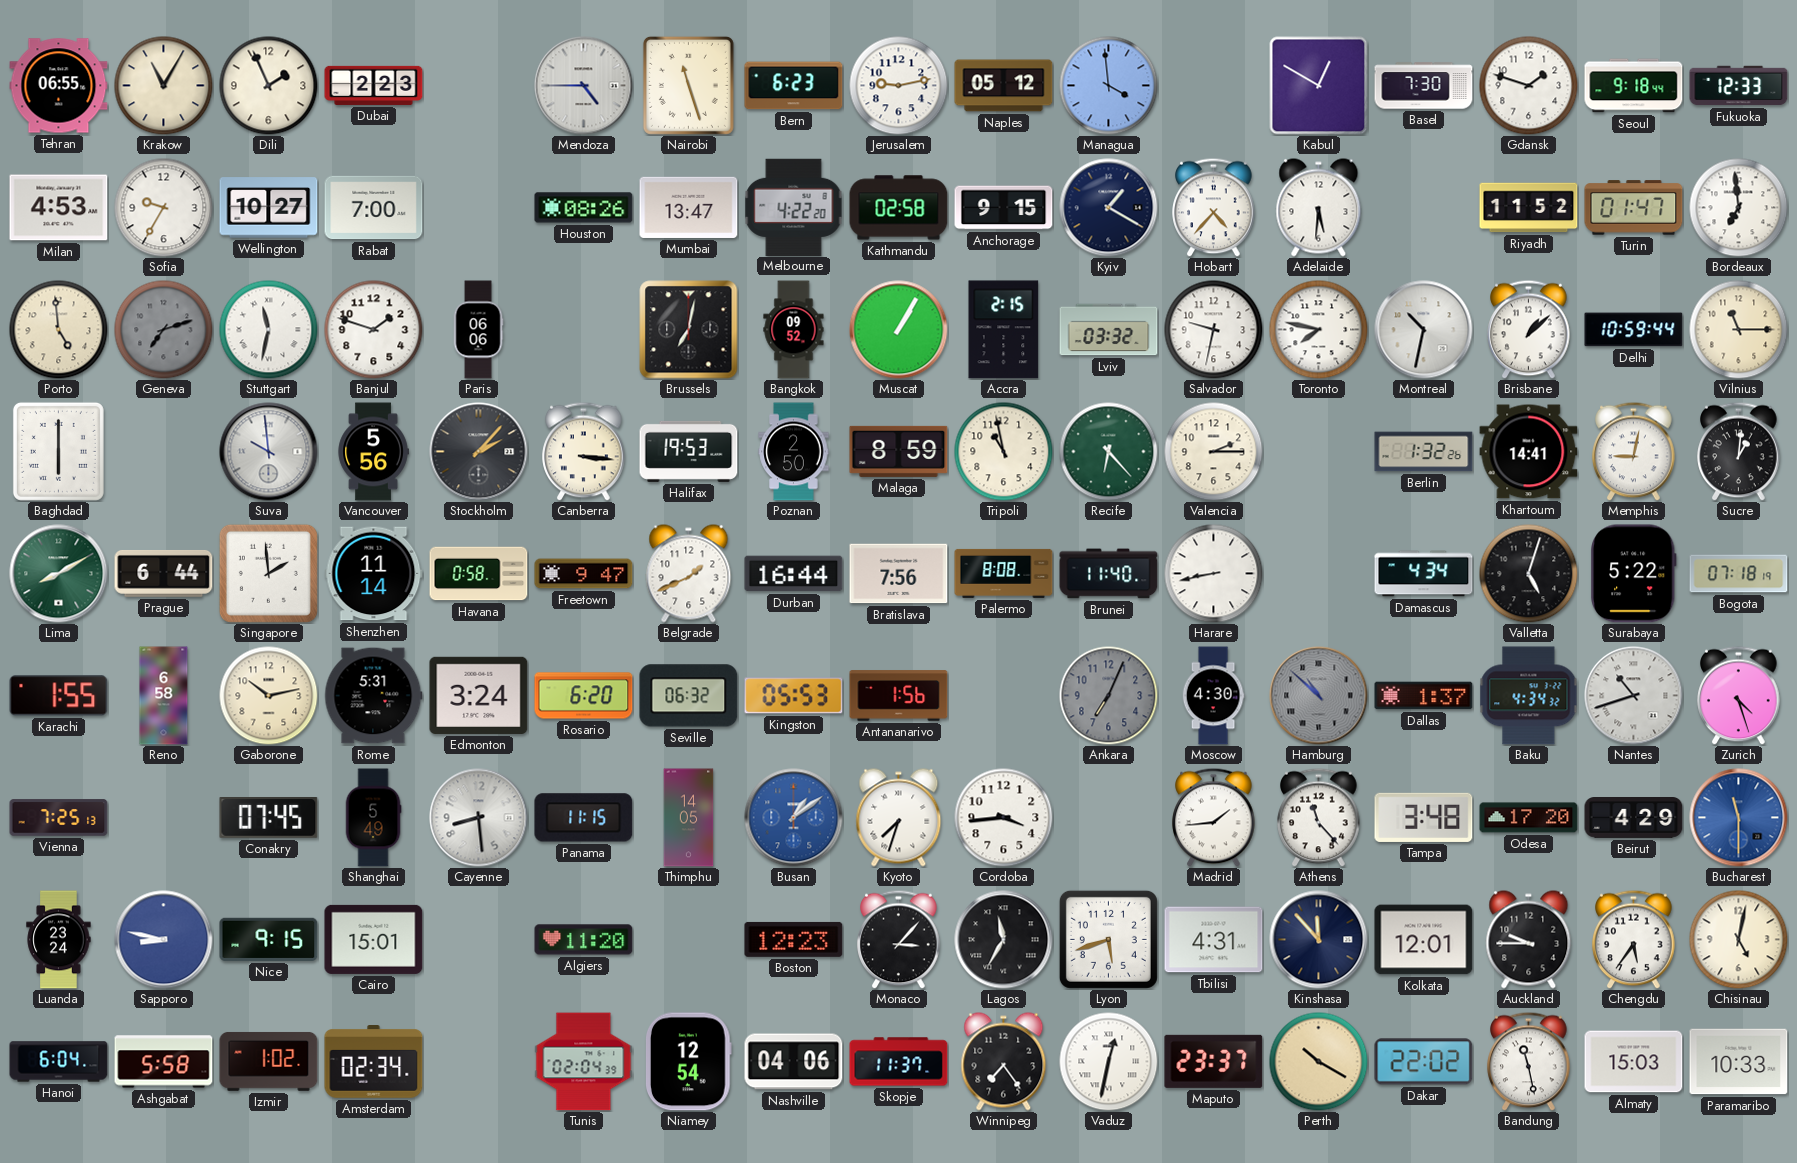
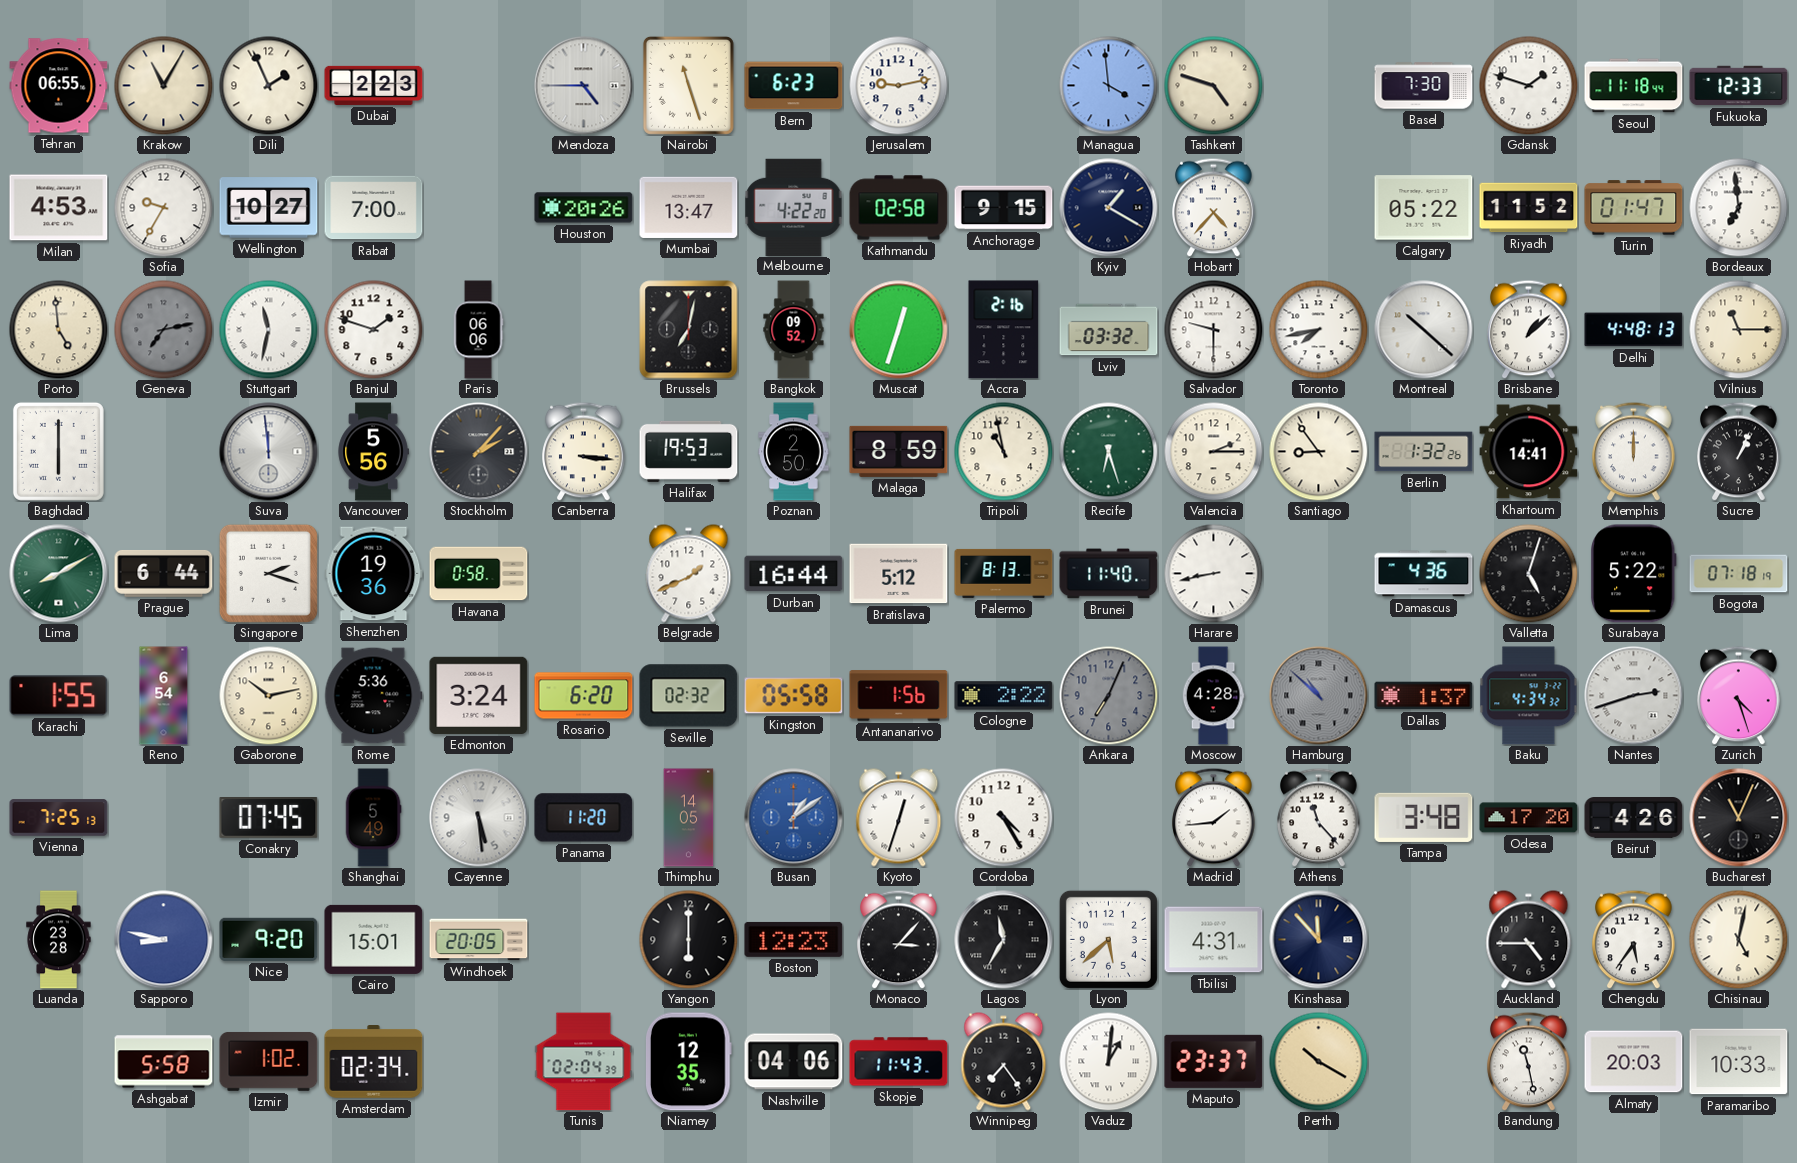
Naples: 05:12 -> none (1004, 86)
Tashkent: none -> 4:48 (1214, 86)
Kabul: 12:50 -> none (1319, 86)
Seoul: 9:18 -> 11:18 (1634, 86)
Houston: 08:26 -> 20:26 (584, 208)
Adelaide: 5:31 -> none (1319, 208)
Calgary: none -> 05:22 (1424, 208)
Geneva: 7:12 -> 7:13 (164, 330)
Muscat: 1:05 -> 12:33 (899, 330)
Accra: 2:15 -> 2:16 (1004, 330)
Salvador: 9:32 -> 9:30 (1214, 330)
Toronto: 7:47 -> 7:43 (1319, 330)
Montreal: 10:32 -> 10:22 (1424, 330)
Delhi: 10:59 -> 4:48 (1634, 330)
Suva: 9:59 -> 11:59 (269, 452)
Recife: 6:23 -> 6:27 (1109, 452)
Santiago: none -> 8:54 (1319, 452)
Memphis: 9:02 -> 12:00 (1634, 451)
Sucre: 1:01 -> 1:04 (1739, 451)
Singapore: 1:59 -> 2:18 (268, 573)
Shenzhen: 11:14 -> 19:36 (374, 574)
Freetown: 9:47 -> none (584, 574)
Bratislava: 7:56 -> 5:12 (899, 574)
Palermo: 8:08 -> 8:13 (1004, 573)
Damascus: 4:34 -> 4:36 (1424, 574)
Reno: 6:58 -> 6:54 (164, 696)
Rome: 5:31 -> 5:36 (374, 696)
Seville: 06:32 -> 02:32 (689, 696)
Kingston: 05:53 -> 05:58 (794, 696)
Cologne: none -> 2:22 (1004, 696)
Moscow: 4:30 -> 4:28 (1213, 696)
Nantes: 10:42 -> 2:42 (1634, 696)
Cayenne: 8:29 -> 5:29 (479, 818)
Panama: 11:15 -> 11:20 (584, 818)
Kyoto: 7:33 -> 12:33 (899, 818)
Cordoba: 3:44 -> 4:25 (1004, 818)
Beirut: 4:29 -> 4:26 (1634, 818)
Bucharest: 11:30 -> 11:04 (1739, 818)
Bucharest dial: blue -> black (1739, 818)
Luanda: 23:24 -> 23:28 (59, 940)
Nice: 9:15 -> 9:20 (269, 939)
Windhoek: none -> 20:05 (479, 940)
Algiers: 11:20 -> none (584, 940)
Yangon: none -> 6:00 (689, 940)
Lyon: 5:42 -> 5:38 (1108, 939)
Kolkata: 12:01 -> none (1424, 940)
Auckland: 9:45 -> 4:45 (1529, 940)
Hanoi: 6:04 -> none (59, 1062)
Niamey: 12:54 -> 12:35 (688, 1062)
Skopje: 11:37 -> 11:43 (899, 1062)
Vaduz: 12:32 -> 1:01 (1109, 1062)
Dakar: 22:02 -> none (1424, 1062)
Almaty: 15:03 -> 20:03 (1634, 1062)
